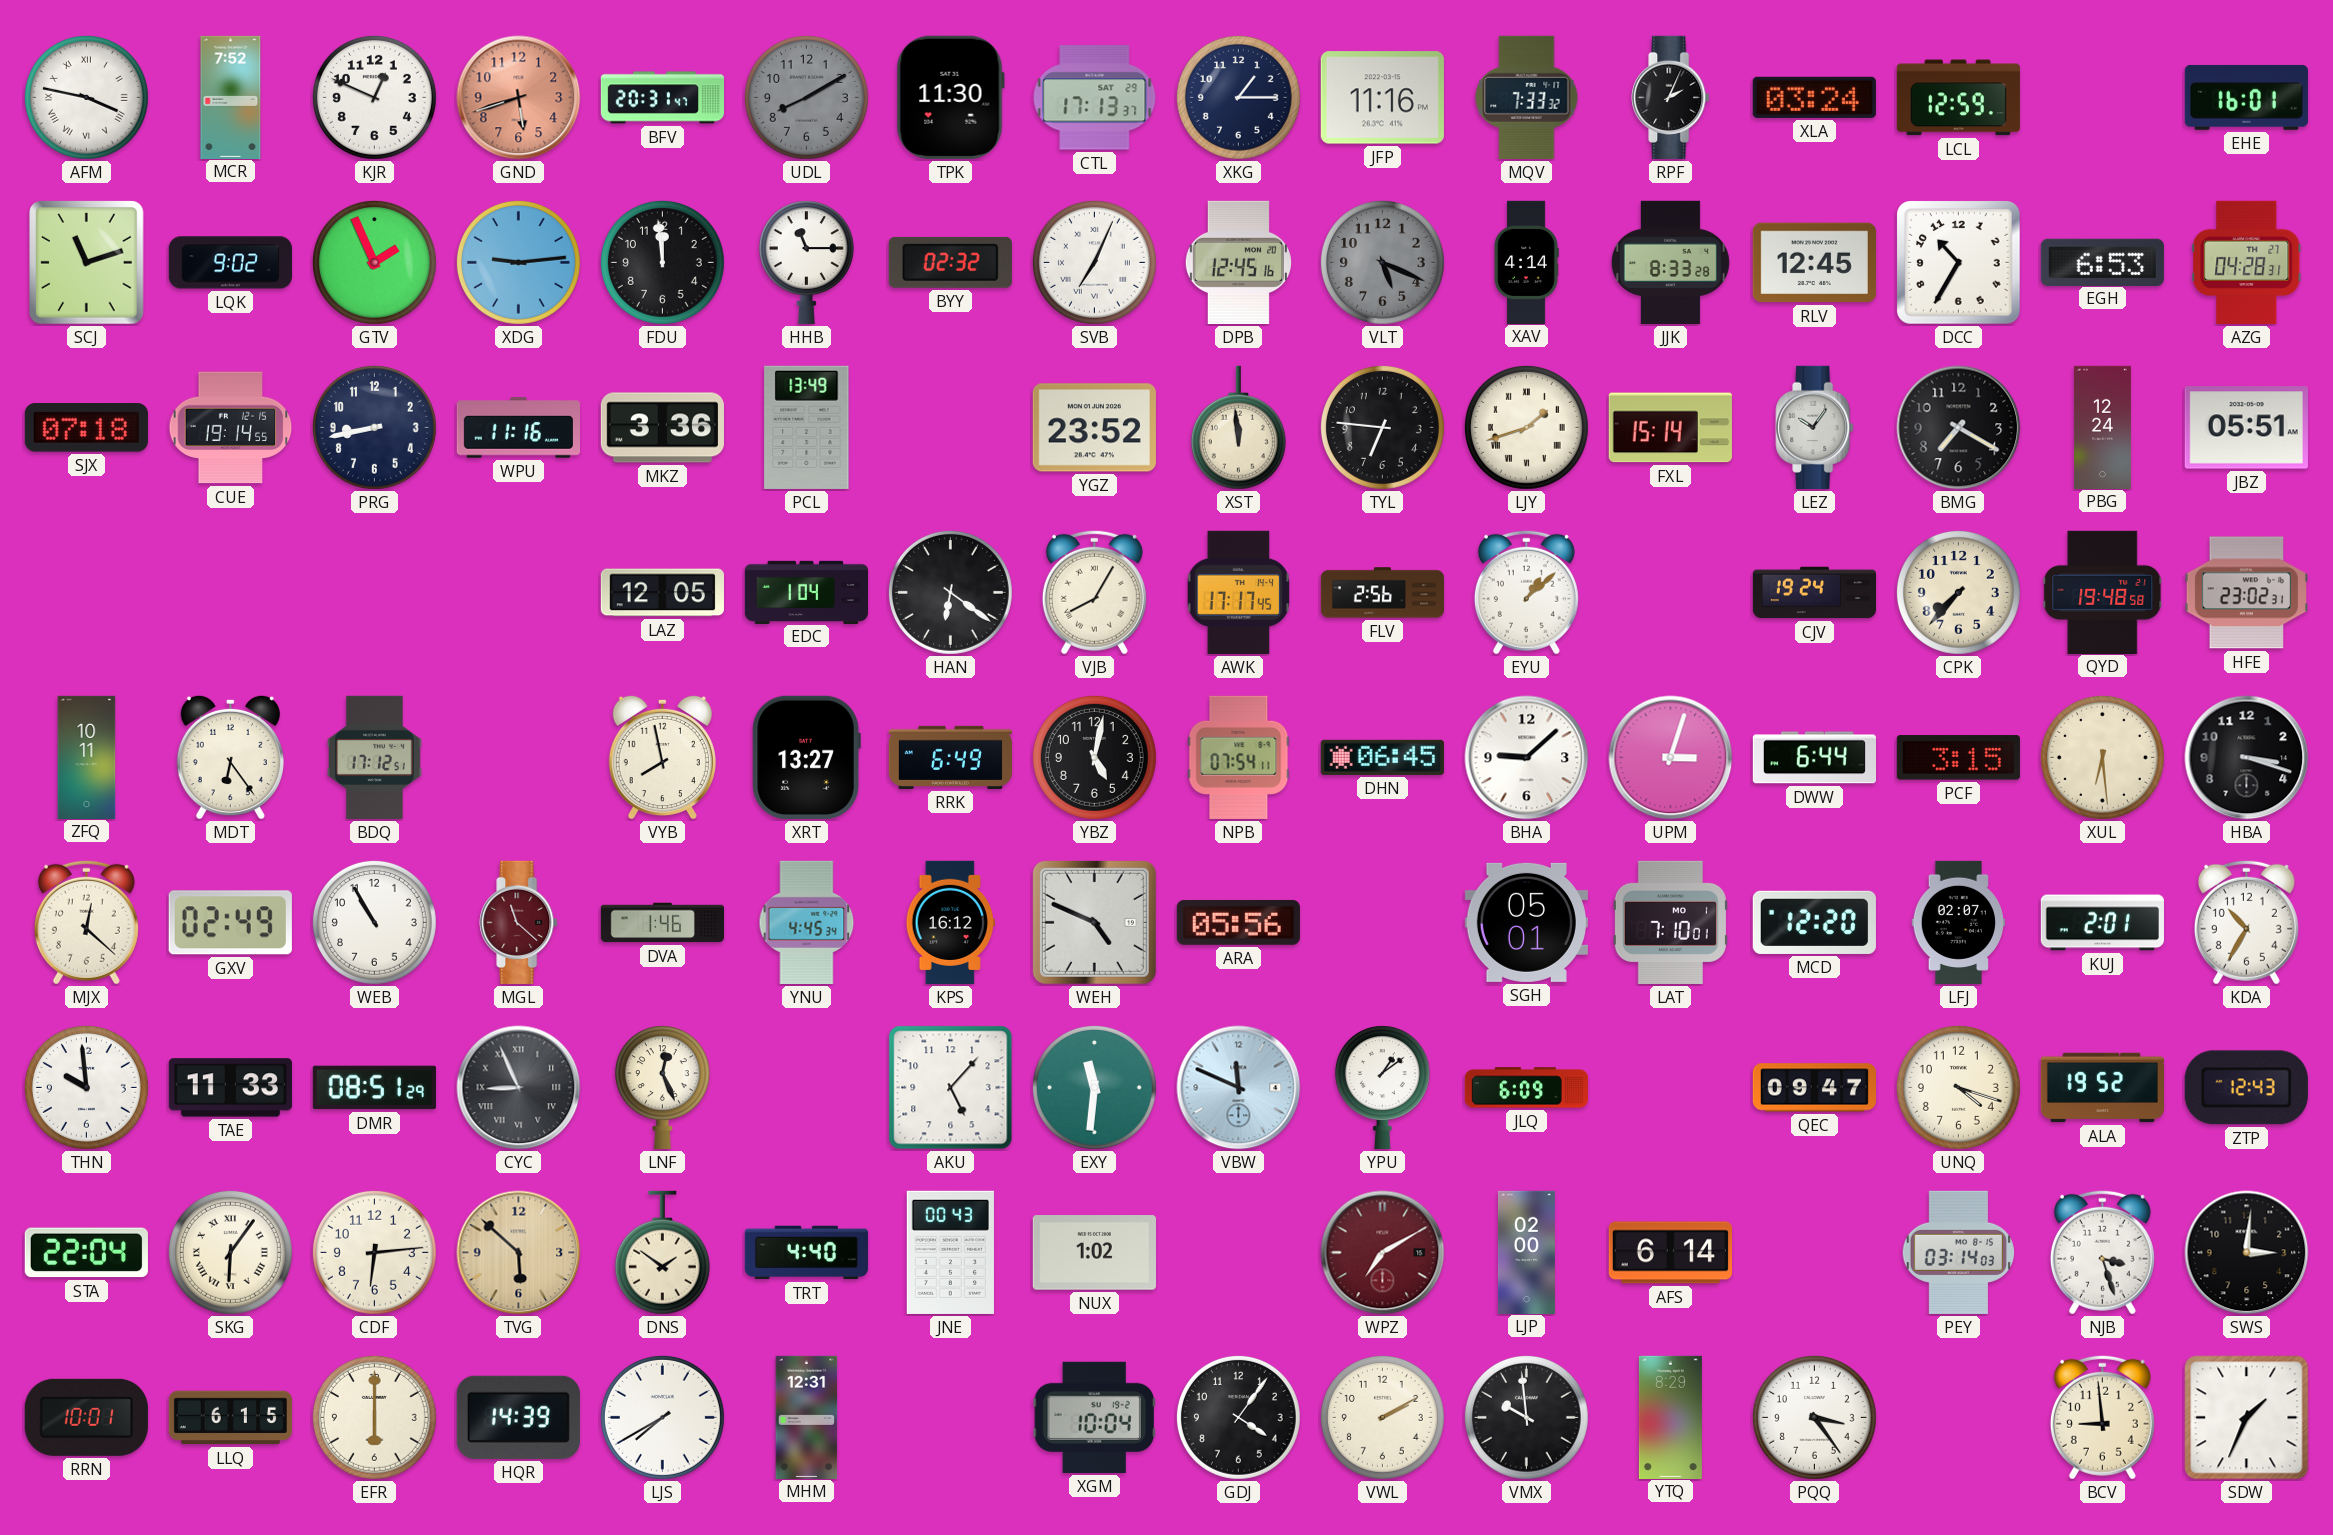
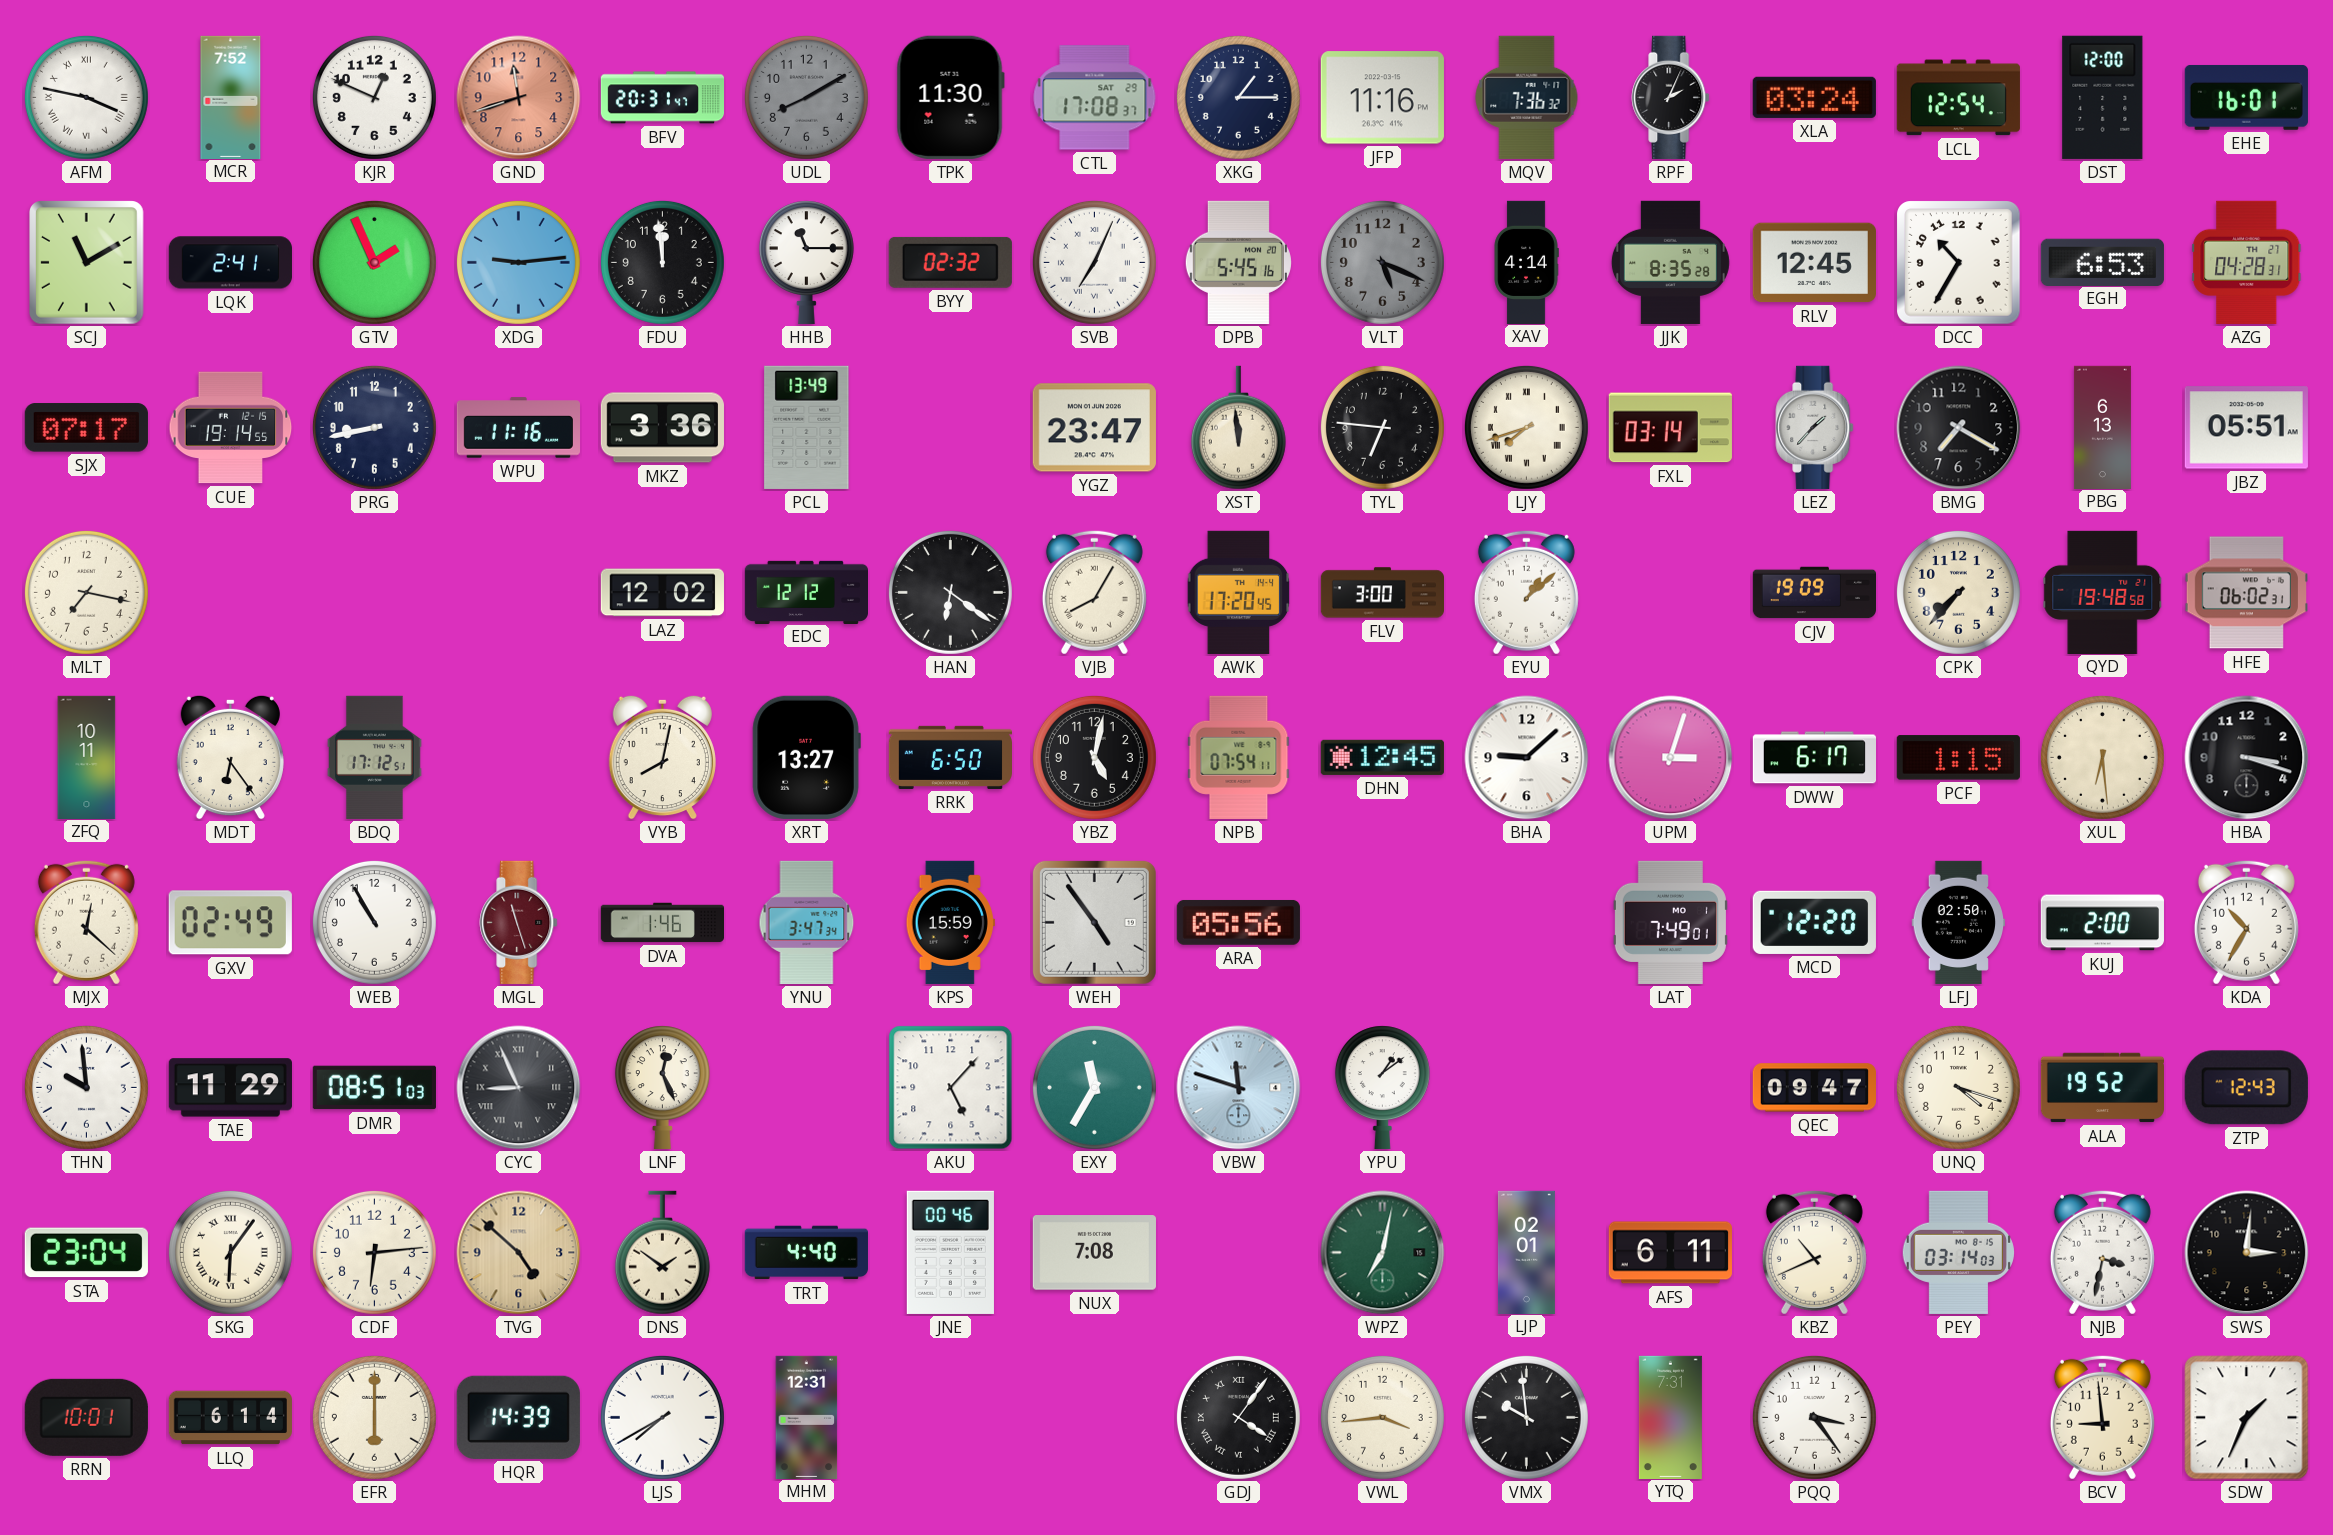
GND: 5:42 -> 11:42 (519, 98)
CTL: 17:13 -> 17:08 (1095, 98)
MQV: 7:33 -> 7:36 (1527, 97)
LCL: 12:59 -> 12:54 (1958, 98)
DST: none -> 12:00 (2103, 97)
SCJ: 11:12 -> 11:10 (87, 263)
LQK: 9:02 -> 2:41 (230, 263)
DPB: 12:45 -> 5:45 (1238, 262)
JJK: 8:33 -> 8:35 (1670, 262)
SJX: 07:18 -> 07:17 (86, 428)
YGZ: 23:52 -> 23:47 (1094, 428)
LJY: 1:42 -> 7:42 (1526, 427)
FXL: 15:14 -> 03:14 (1670, 428)
LEZ: 10:06 -> 1:37 (1815, 427)
PBG: 12:24 -> 6:13 (2102, 427)
MLT: none -> 7:17 (86, 592)
LAZ: 12:05 -> 12:02 (662, 593)
EDC: 1:04 -> 12:12 (806, 592)
AWK: 17:17 -> 17:20 (1239, 592)
FLV: 2:56 -> 3:00 (1382, 593)
CJV: 19:24 -> 19:09 (1814, 593)
HFE: 23:02 -> 06:02 (2246, 593)
VYB: 7:58 -> 8:02 (662, 757)
RRK: 6:49 -> 6:50 (950, 757)
DHN: 06:45 -> 12:45 (1382, 757)
DWW: 6:44 -> 6:17 (1814, 758)
PCF: 3:15 -> 1:15 (1958, 758)
MGL: 11:22 -> 11:27 (519, 922)
YNU: 4:45 -> 3:47 (807, 922)
KPS: 16:12 -> 15:59 (950, 922)
WEH: 4:49 -> 4:54 (1094, 922)
SGH: 05:01 -> none (1526, 922)
LAT: 7:10 -> 7:49 (1670, 922)
LFJ: 02:07 -> 02:50 (1959, 922)
KUJ: 2:01 -> 2:00 (2102, 923)
TAE: 11:33 -> 11:29 (230, 1088)
DMR: 08:51:29 -> 08:51:03 (374, 1088)
EXY: 11:31 -> 11:35 (1094, 1087)
VBW: 11:49 -> 11:48 (1239, 1088)
JLQ: 6:09 -> none (1526, 1088)
STA: 22:04 -> 23:04 (86, 1253)
TVG: 5:52 -> 4:52 (519, 1253)
JNE: 00:43 -> 00:46 (950, 1252)
NUX: 1:02 -> 7:08 (1094, 1253)
WPZ: 7:10 -> 7:02 (1383, 1253)
WPZ dial: burgundy -> green (1383, 1253)
LJP: 02:00 -> 02:01 (1526, 1252)
AFS: 6:14 -> 6:11 (1670, 1253)
KBZ: none -> 10:41 (1814, 1252)
NJB: 3:27 -> 3:32 (2102, 1252)
LLQ: 6:15 -> 6:14 (230, 1418)
XGM: 10:04 -> none (1094, 1417)
GDJ numerals: Arabic -> Roman (1238, 1417)
VWL: 2:10 -> 3:44 (1382, 1417)
YTQ: 8:29 -> 7:31 (1670, 1417)
